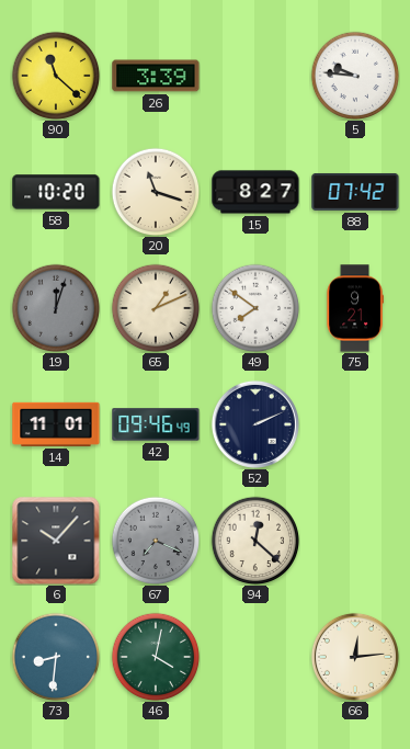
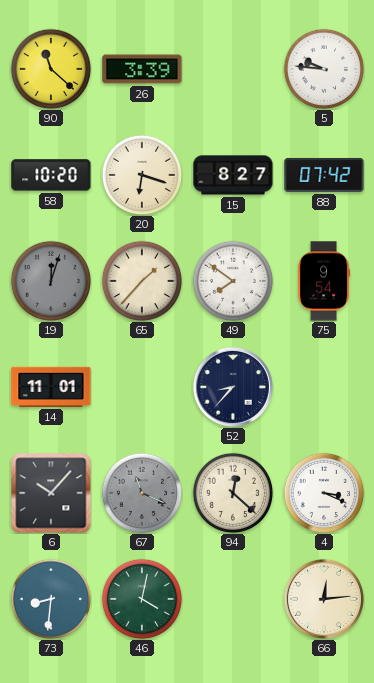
20: 11:18 -> 6:18 (142, 175)
65: 1:11 -> 1:37 (142, 281)
75: 9:21 -> 9:54 (324, 281)
42: 09:46 -> none (156, 424)
52: 2:11 -> 8:37 (233, 387)
67: 7:19 -> 11:19 (142, 493)
4: none -> 3:19 (324, 493)
